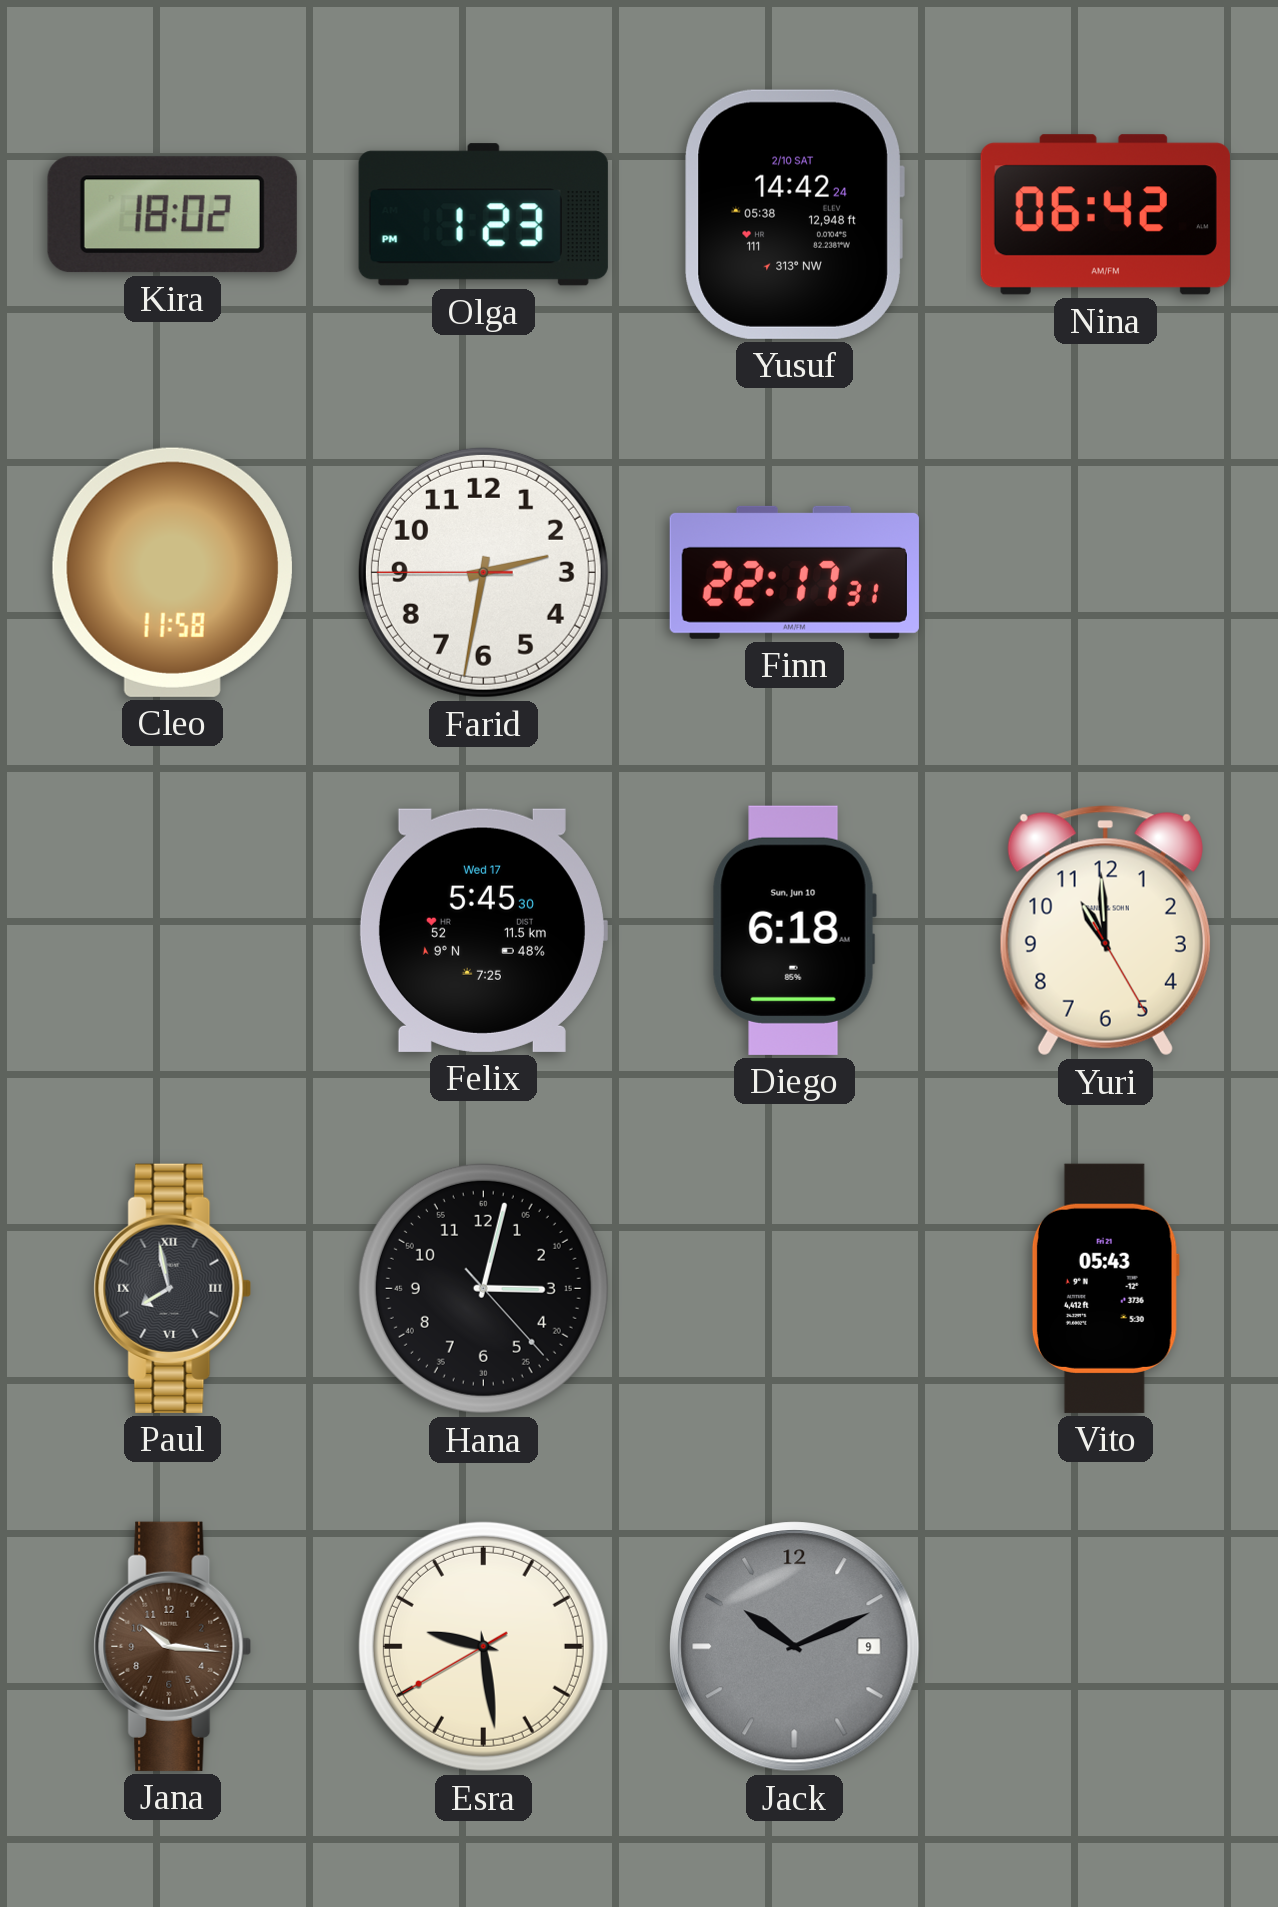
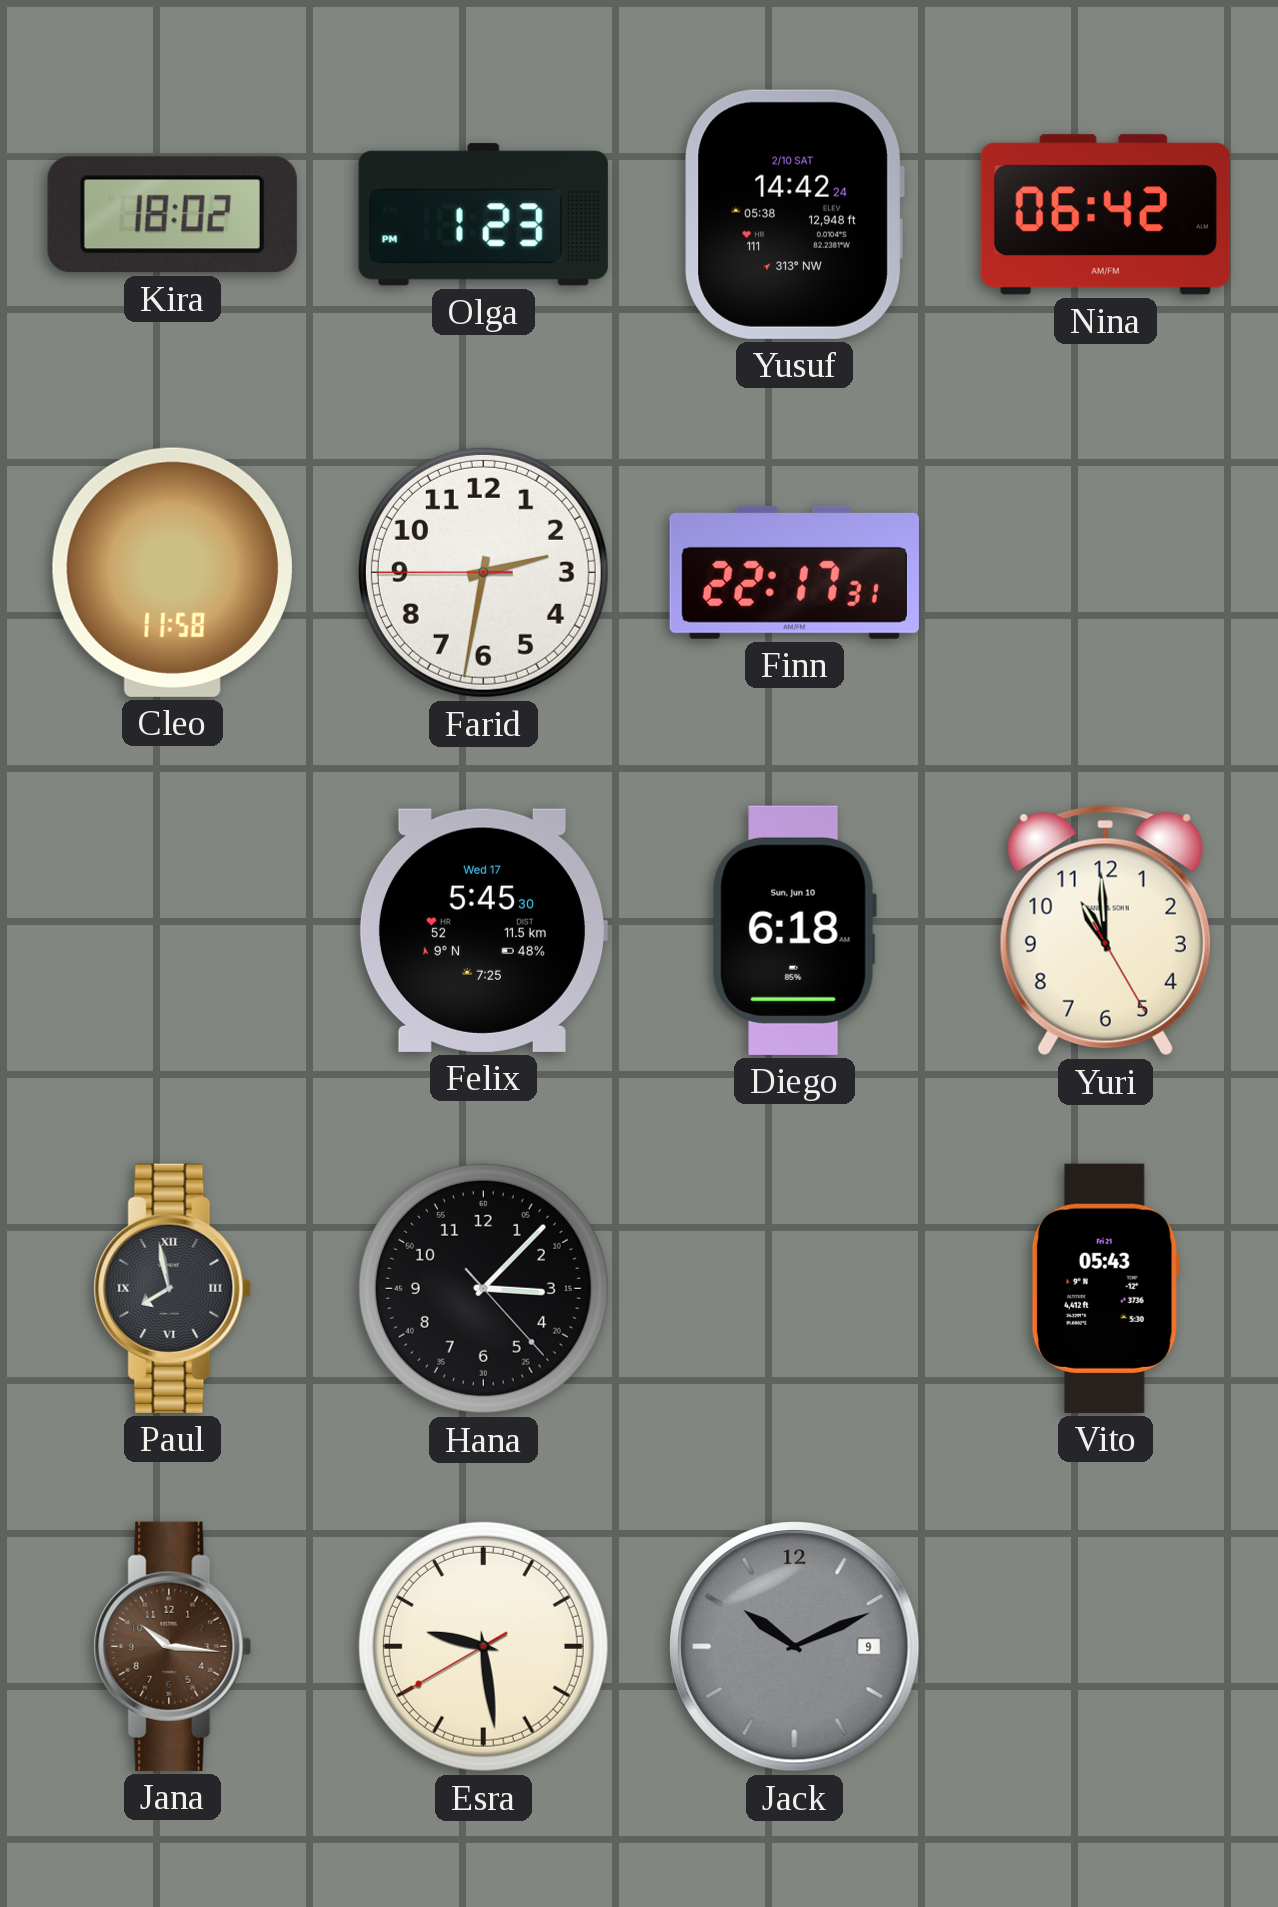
Hana: 3:02 -> 3:07 (483, 1288)
